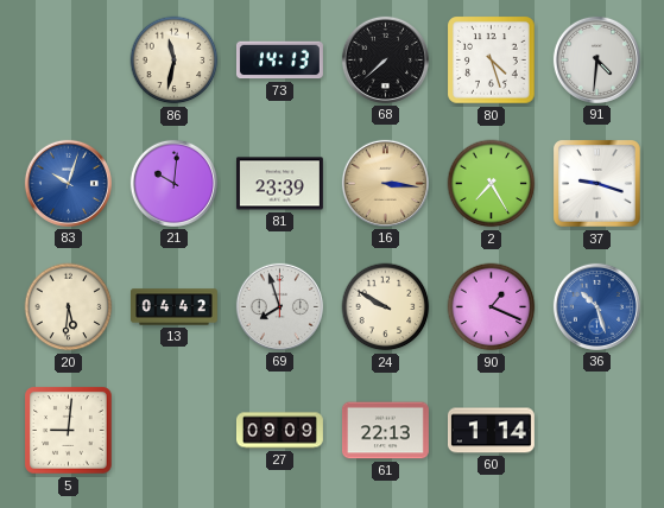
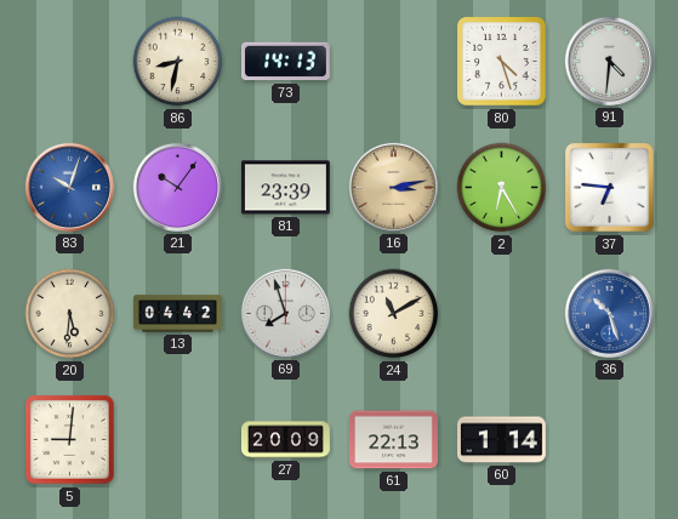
86: 11:32 -> 8:32 (178, 62)
68: 7:38 -> none (385, 59)
21: 10:01 -> 10:06 (177, 187)
16: 3:16 -> 3:13 (393, 187)
2: 7:25 -> 6:25 (502, 188)
37: 9:18 -> 6:46 (610, 188)
24: 9:50 -> 11:10 (394, 314)
90: 1:19 -> none (492, 307)
27: 09:09 -> 20:09 (285, 440)
